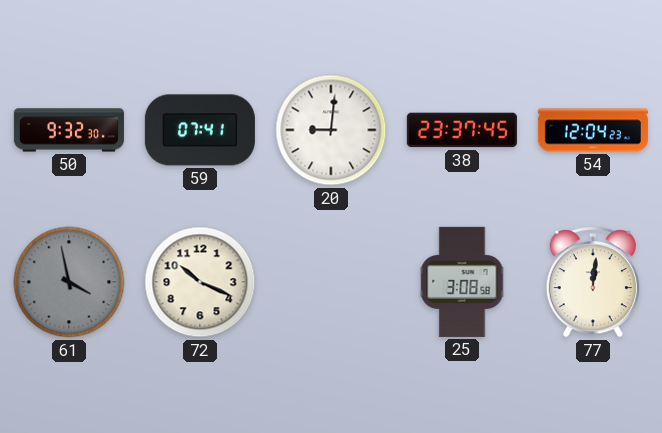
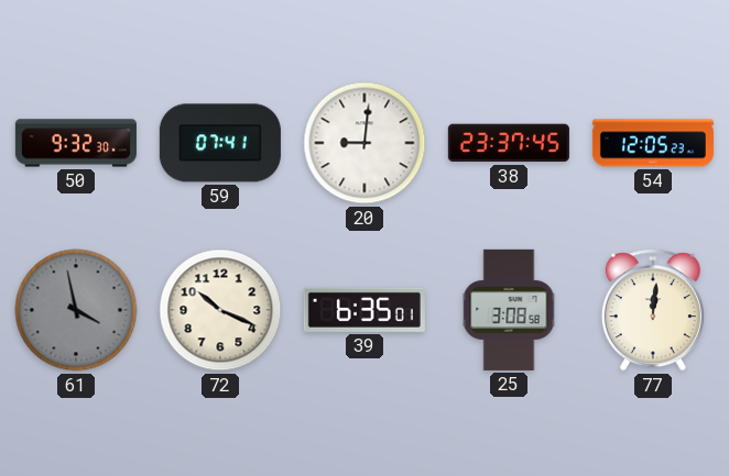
54: 12:04 -> 12:05 (653, 143)
39: none -> 6:35 (364, 310)
